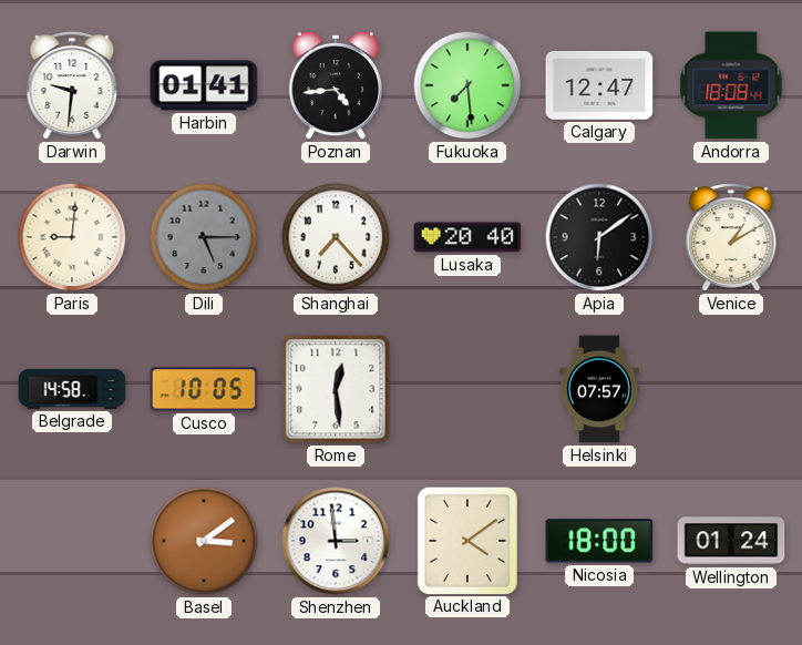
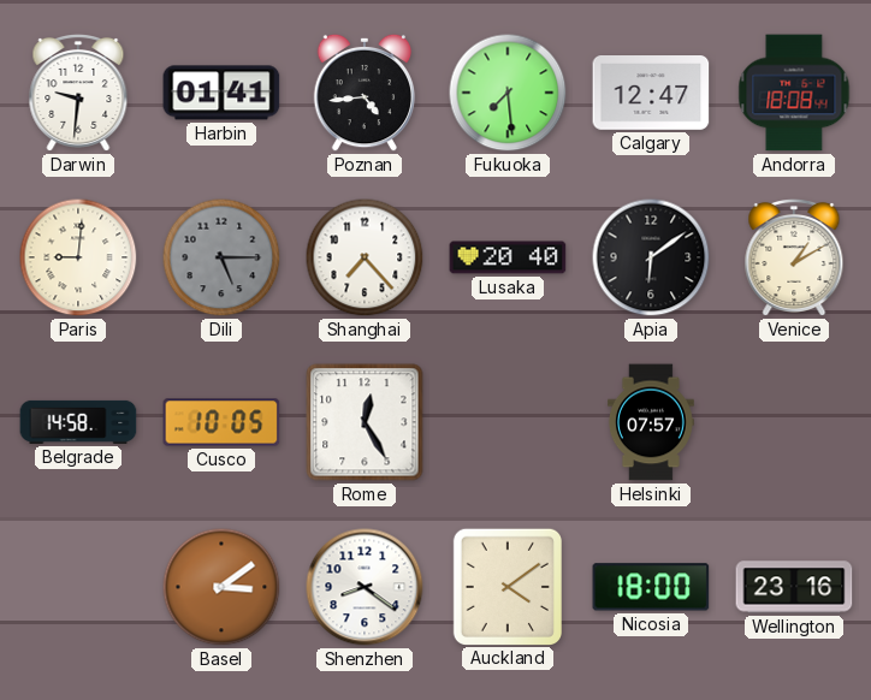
Rome: 12:29 -> 12:25 (365, 422)
Shenzhen: 2:59 -> 8:21 (365, 587)
Wellington: 01:24 -> 23:16 (794, 587)
